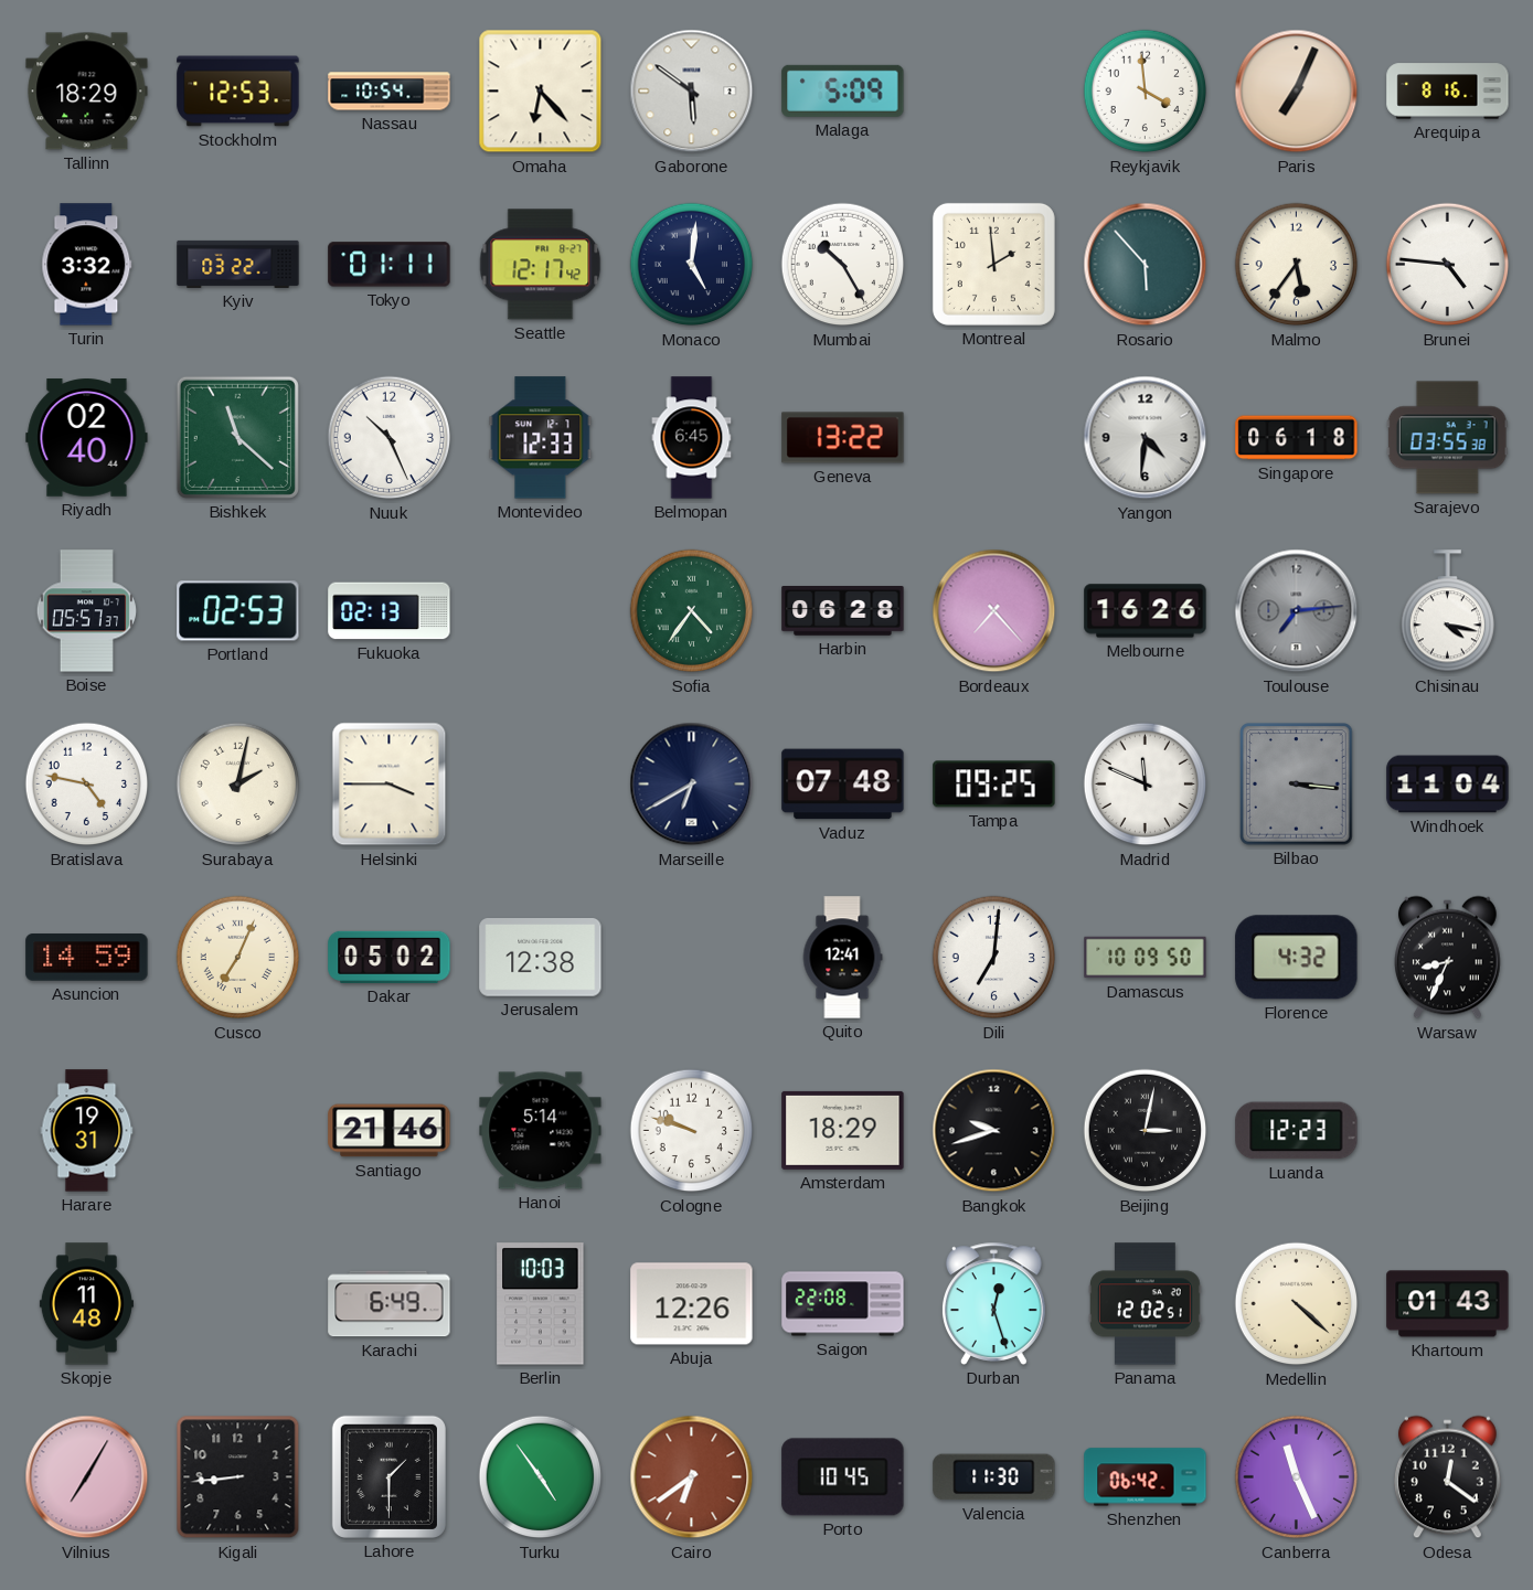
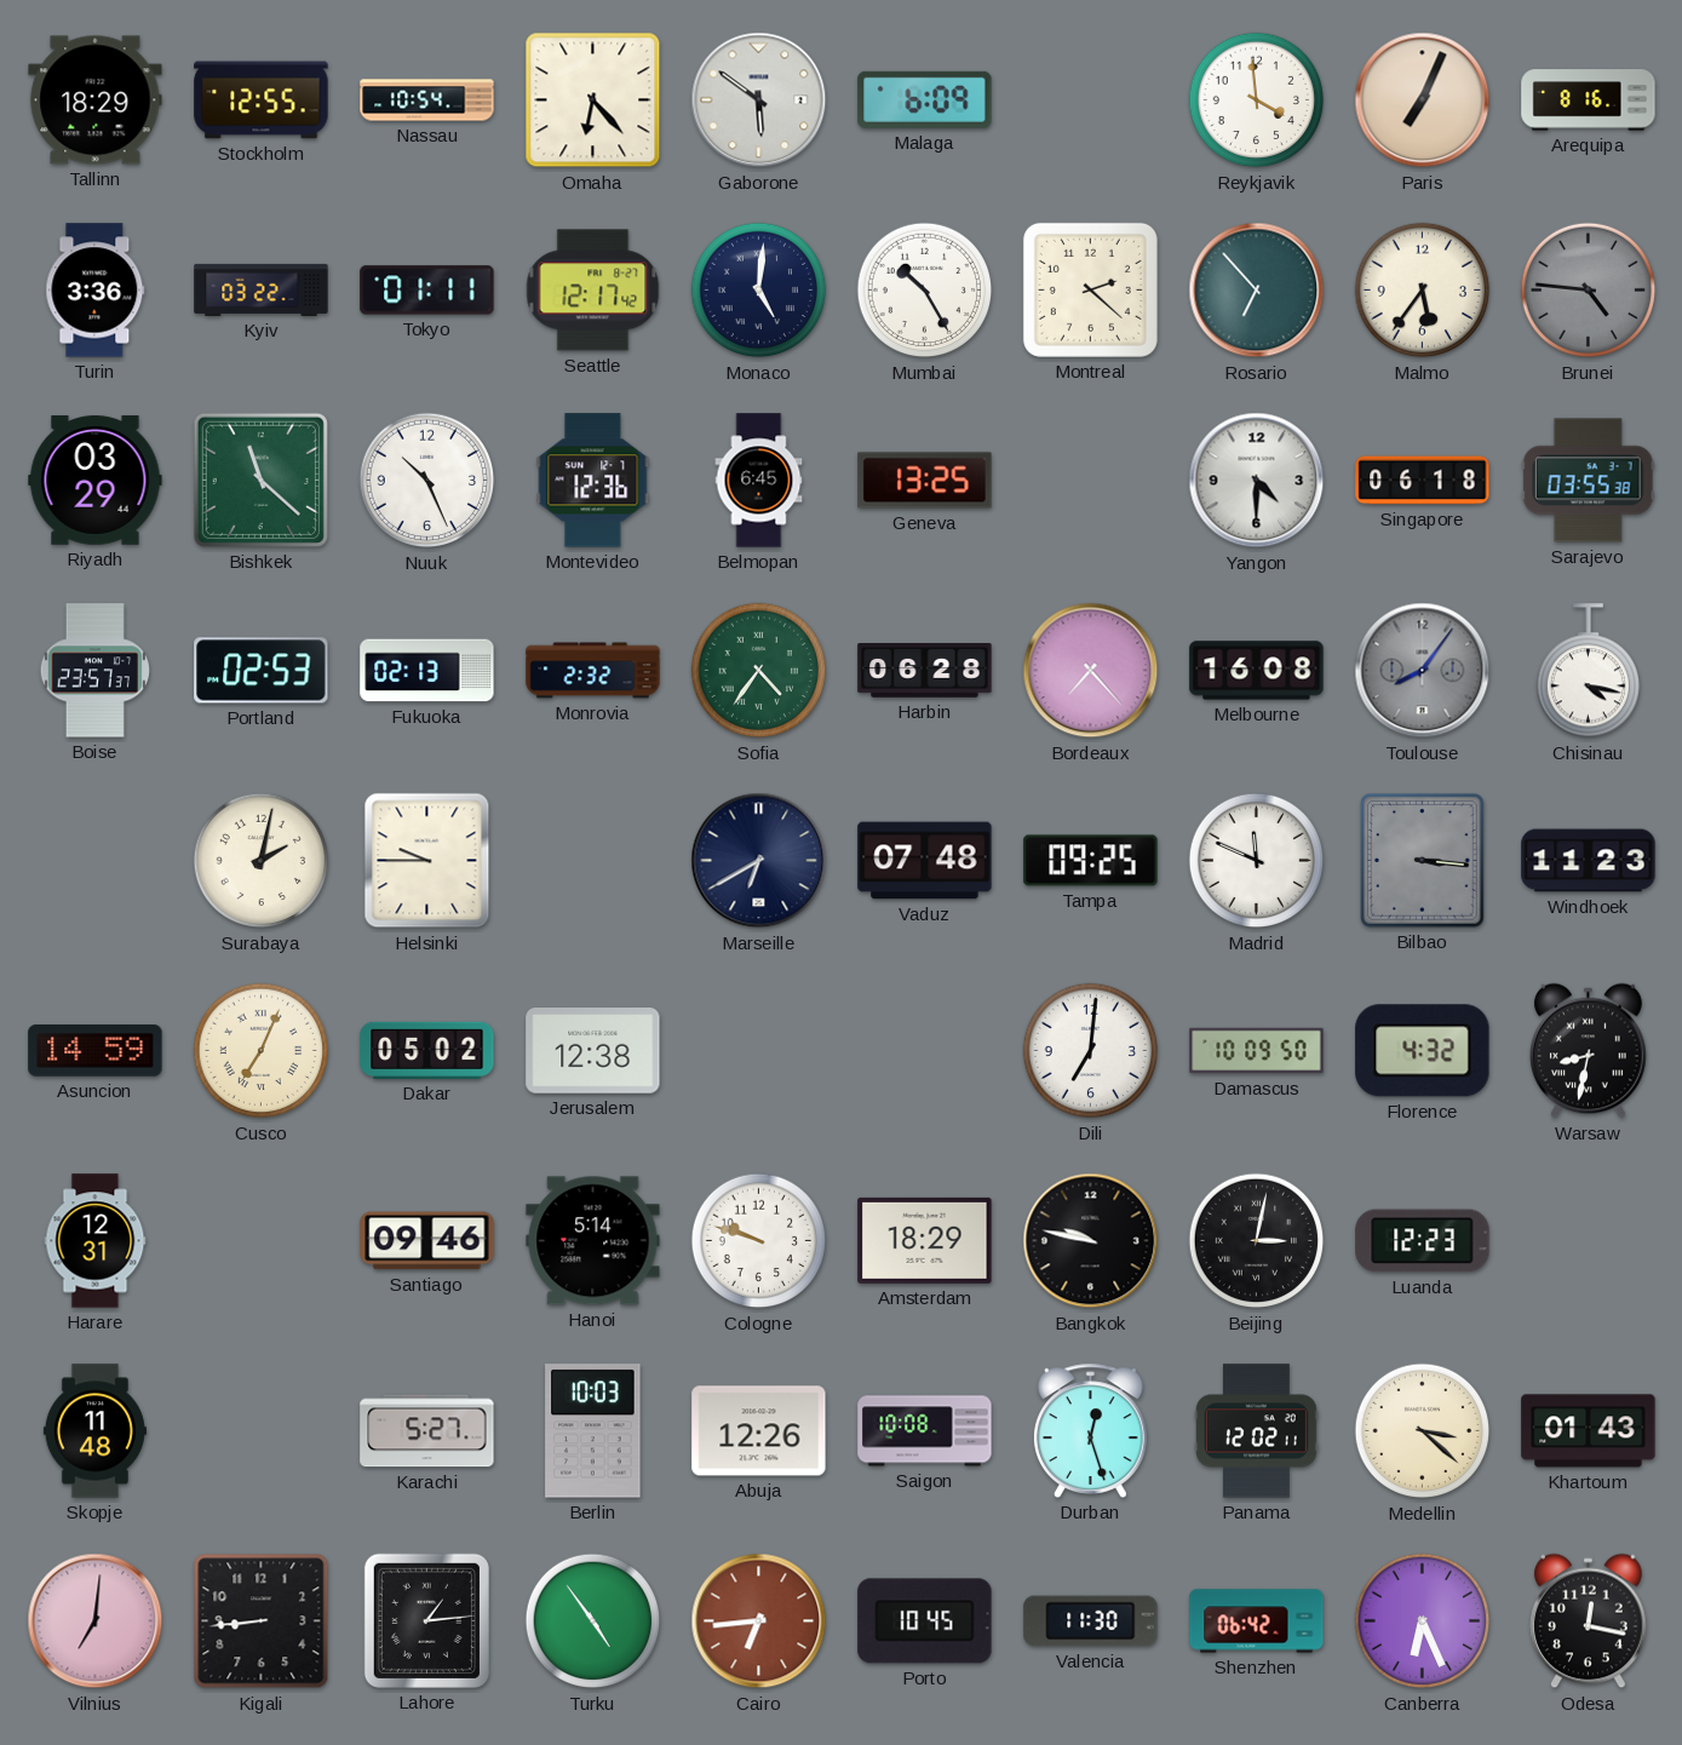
Stockholm: 12:53 -> 12:55 (262, 101)
Malaga: 5:09 -> 6:09 (925, 99)
Turin: 3:32 -> 3:36 (96, 291)
Montreal: 1:59 -> 2:22 (1090, 289)
Rosario: 5:53 -> 6:53 (1257, 291)
Brunei dial: white -> grey (1589, 291)
Riyadh: 02:40 -> 03:29 (96, 481)
Montevideo: 12:33 -> 12:36 (593, 481)
Geneva: 13:22 -> 13:25 (925, 481)
Yangon: 4:31 -> 4:30 (1257, 481)
Boise: 05:57 -> 23:57 (94, 671)
Monrovia: none -> 2:32 (593, 671)
Melbourne: 16:26 -> 16:08 (1257, 671)
Toulouse: 7:14 -> 8:06 (1423, 671)
Bratislava: 4:47 -> none (87, 785)
Helsinki: 3:45 -> 9:45 (427, 861)
Windhoek: 11:04 -> 11:23 (1589, 861)
Quito: 12:41 -> none (842, 958)
Warsaw: 8:34 -> 8:32 (1589, 1051)
Harare: 19:31 -> 12:31 (96, 1241)
Santiago: 21:46 -> 09:46 (427, 1241)
Bangkok: 9:42 -> 9:47 (1091, 1241)
Karachi: 6:49 -> 5:27 (427, 1431)
Saigon: 22:08 -> 10:08 (925, 1431)
Panama: 12:02:51 -> 12:02:11 (1257, 1431)
Medellin: 4:22 -> 3:22 (1423, 1431)
Vilnius: 7:05 -> 7:01 (96, 1621)
Lahore: 1:30 -> 1:14 (426, 1620)
Cairo: 6:39 -> 6:44 (759, 1621)
Canberra: 11:26 -> 6:26 (1423, 1621)
Odesa: 12:21 -> 12:17 (1589, 1621)
